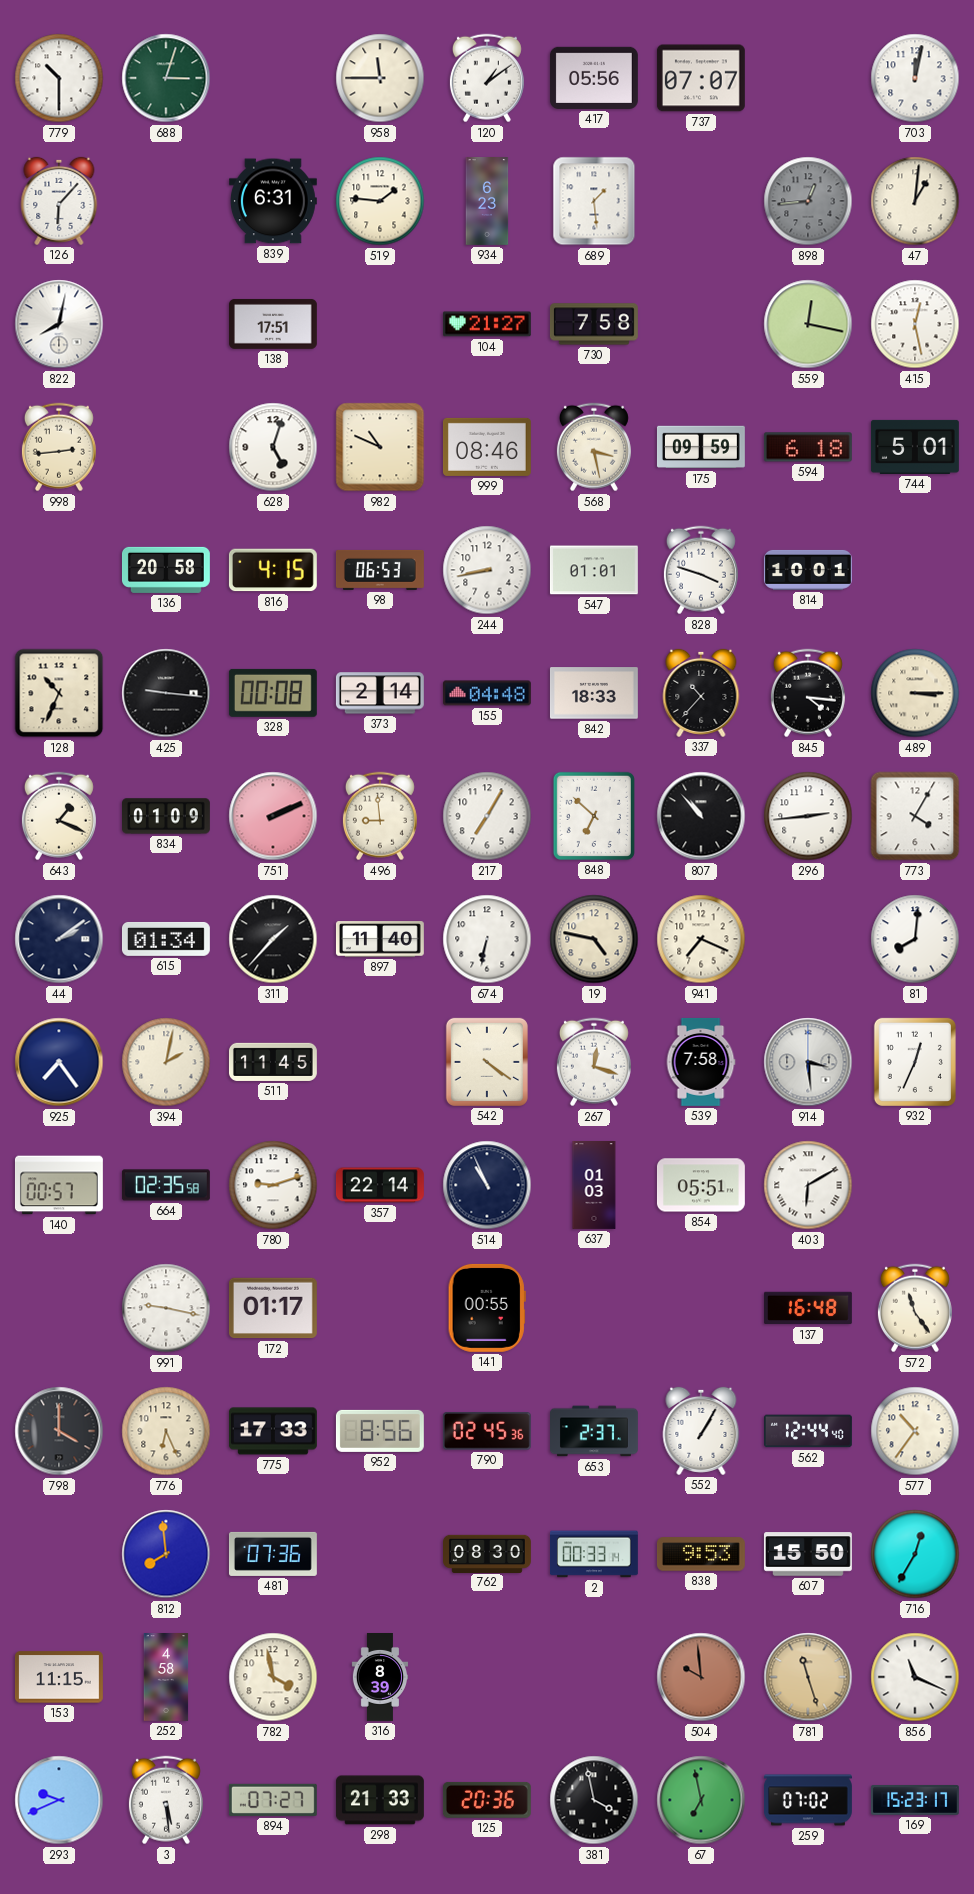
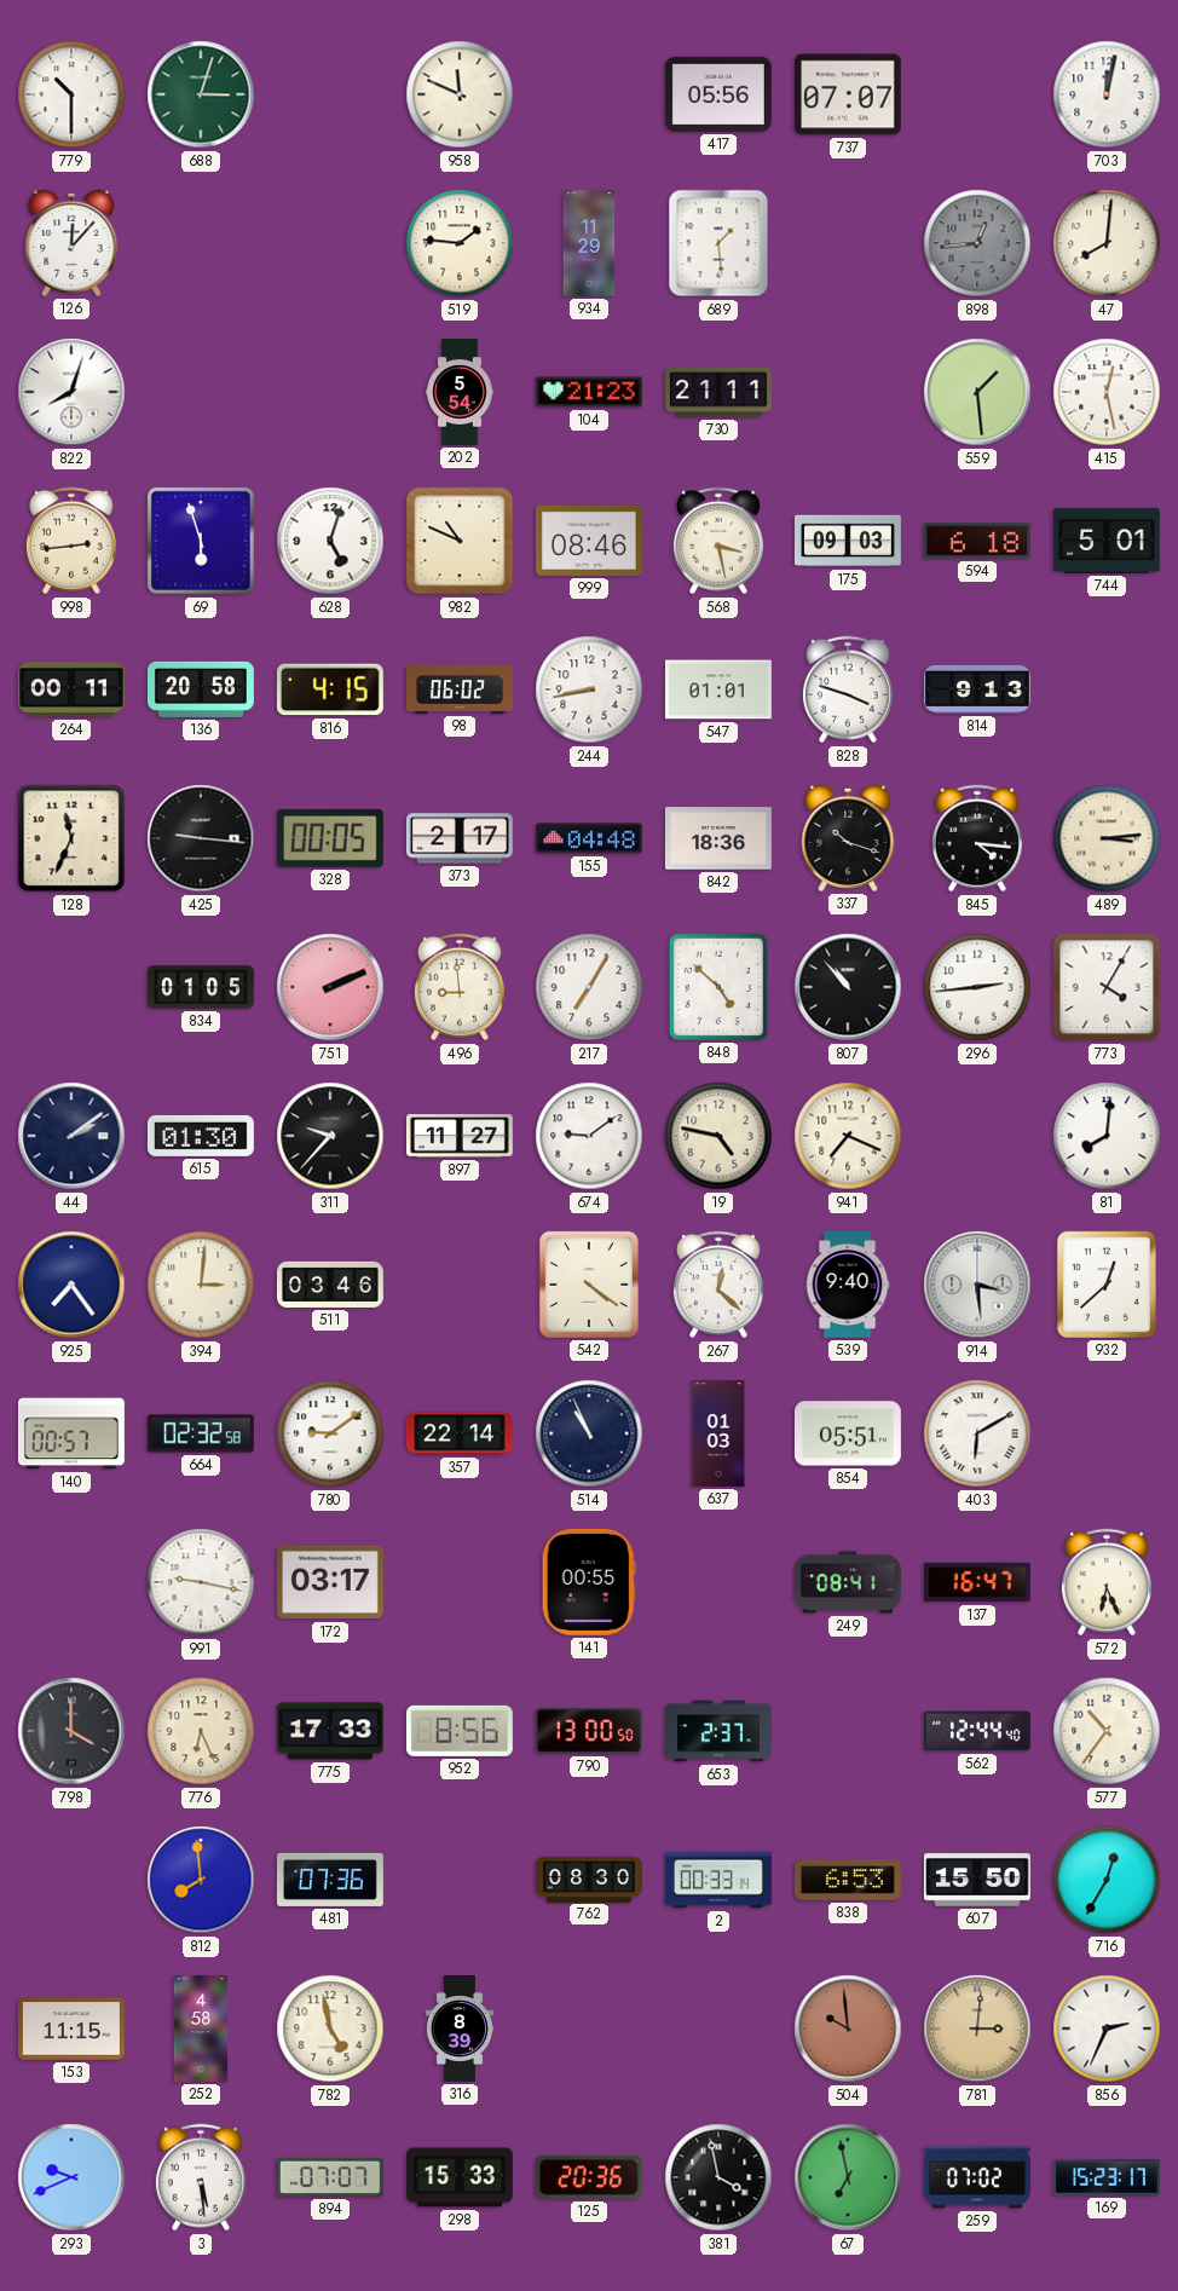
958: 11:45 -> 11:49 (460, 94)
120: 1:09 -> none (487, 78)
126: 6:07 -> 12:07 (71, 243)
839: 6:31 -> none (273, 201)
934: 6:23 -> 11:29 (589, 244)
47: 1:01 -> 8:01 (1107, 243)
822: 8:02 -> 8:03 (71, 392)
138: 17:51 -> none (273, 324)
202: none -> 5:54 (460, 393)
104: 21:27 -> 21:23 (589, 392)
730: 7:58 -> 21:11 (718, 392)
559: 12:17 -> 1:29 (977, 392)
69: none -> 5:57 (201, 541)
175: 09:59 -> 09:03 (848, 541)
264: none -> 00:11 (71, 689)
98: 06:53 -> 06:02 (460, 689)
814: 10:01 -> 9:13 (977, 689)
128: 10:34 -> 11:34 (71, 838)
328: 00:08 -> 00:05 (330, 838)
373: 2:14 -> 2:17 (460, 838)
842: 18:33 -> 18:36 (718, 838)
337: 10:37 -> 10:18 (848, 838)
489: 3:15 -> 3:14 (1107, 838)
643: 1:19 -> none (59, 816)
834: 01:09 -> 01:05 (202, 987)
848: 6:52 -> 4:52 (718, 987)
615: 01:34 -> 01:30 (201, 1136)
311: 1:37 -> 9:37 (330, 1136)
897: 11:40 -> 11:27 (460, 1136)
674: 6:32 -> 9:09 (589, 1136)
394: 2:02 -> 3:01 (201, 1285)
511: 11:45 -> 03:46 (330, 1285)
267: 12:18 -> 12:22 (718, 1285)
539: 7:58 -> 9:40 (848, 1285)
932: 12:34 -> 12:38 (1107, 1285)
664: 02:35 -> 02:32 (201, 1433)
780: 9:12 -> 9:09 (330, 1433)
172: 01:17 -> 03:17 (330, 1582)
249: none -> 08:41 (849, 1582)
137: 16:48 -> 16:47 (977, 1582)
572: 11:24 -> 6:26 (1107, 1582)
790: 02:45 -> 13:00 (589, 1731)
552: 1:05 -> none (701, 1431)
838: 9:53 -> 6:53 (848, 1880)
782: 3:58 -> 4:58 (330, 2029)
781: 11:27 -> 3:01 (977, 2029)
856: 11:19 -> 2:34 (1107, 2029)
894: 07:27 -> 07:07 (330, 2177)
298: 21:33 -> 15:33 (460, 2177)
